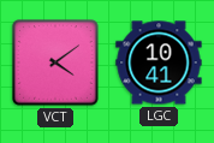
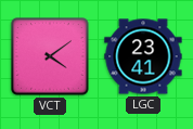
LGC: 10:41 -> 23:41 (143, 56)
